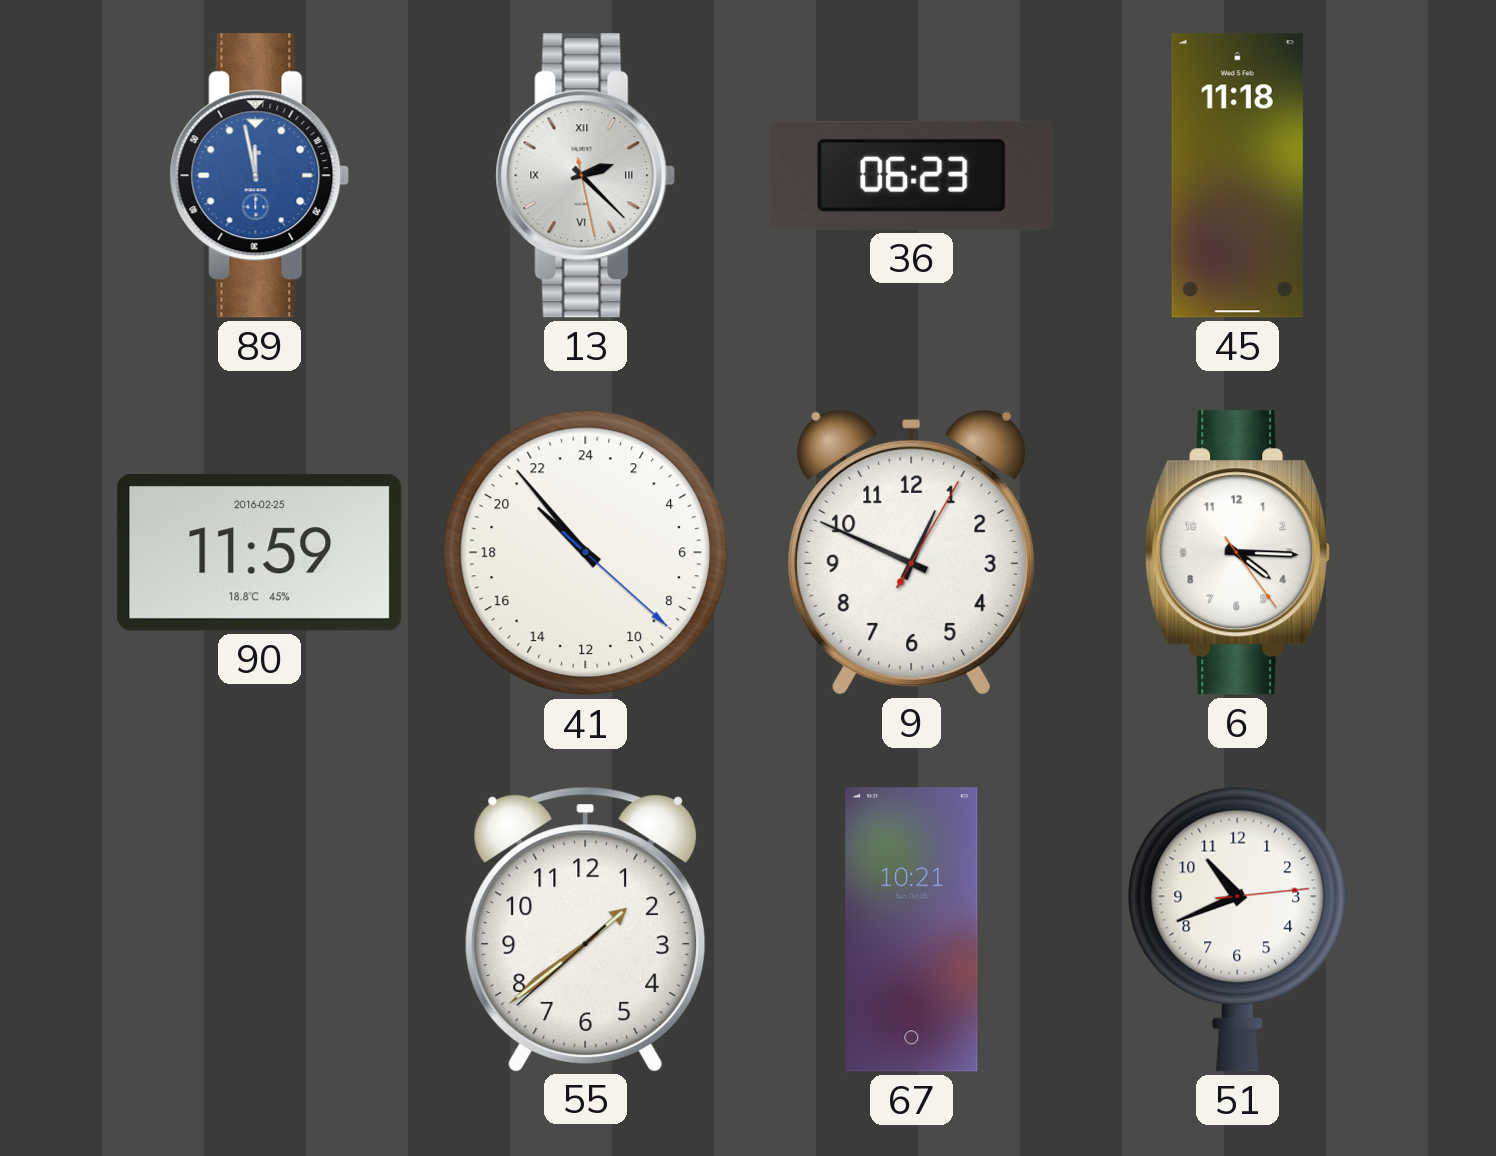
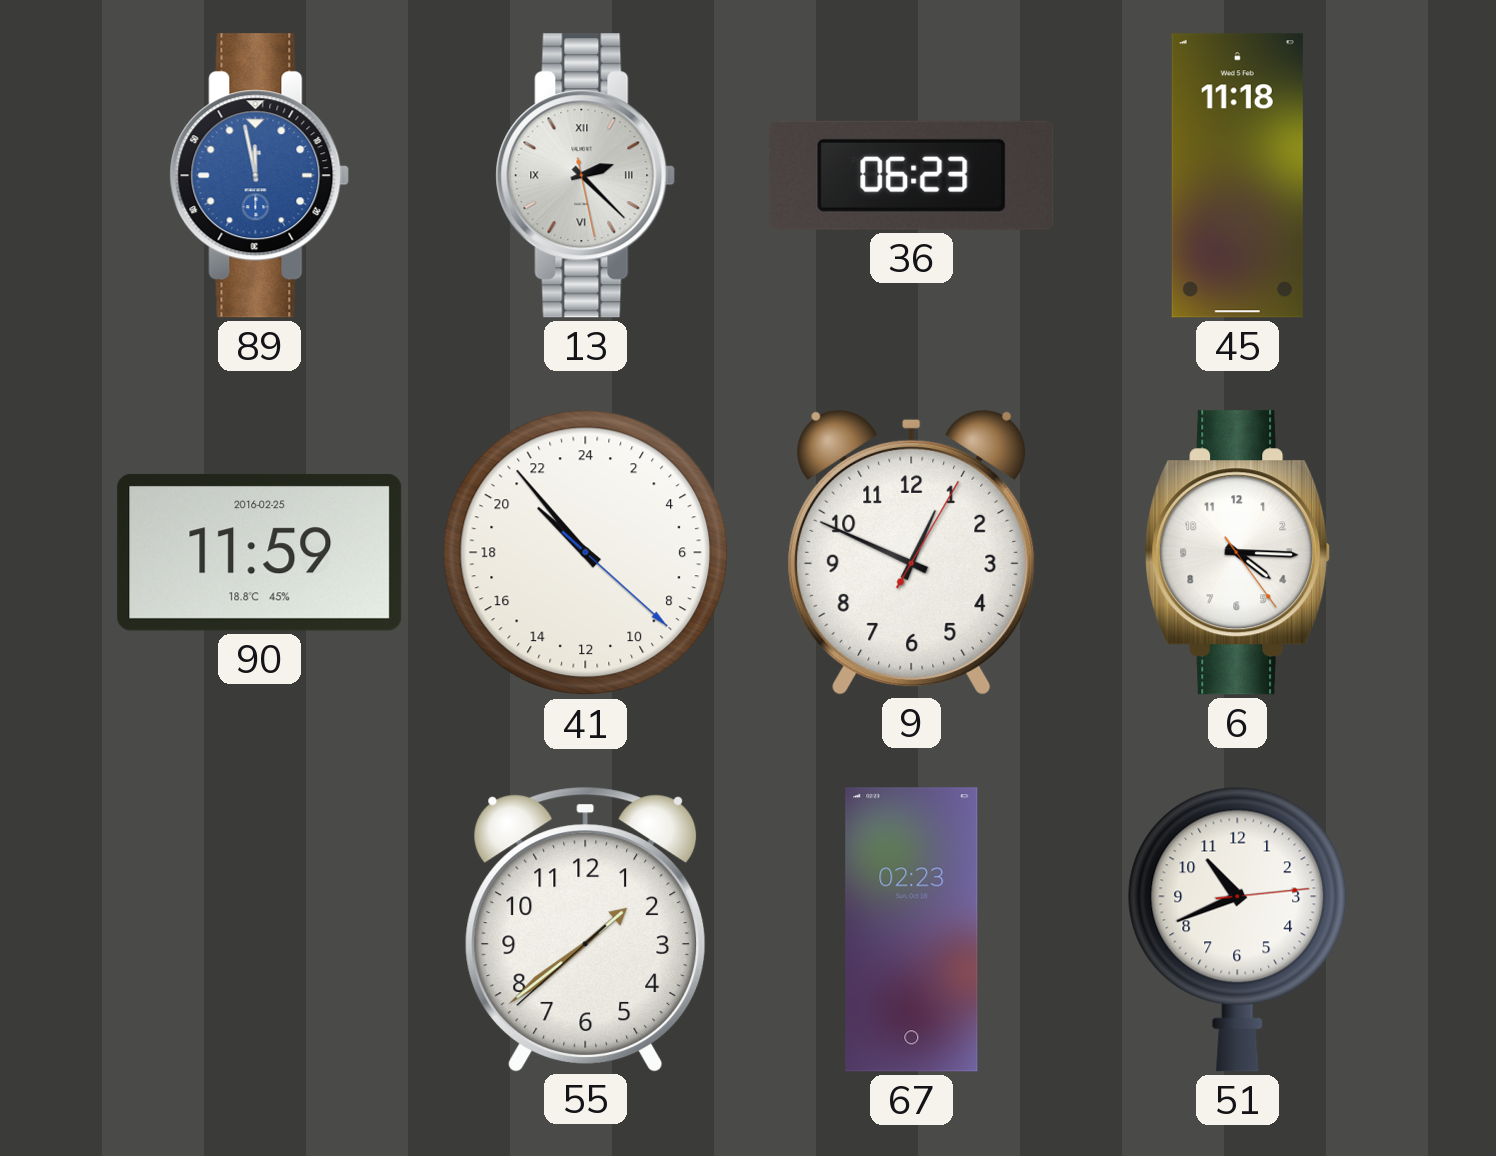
67: 10:21 -> 02:23 (912, 930)
